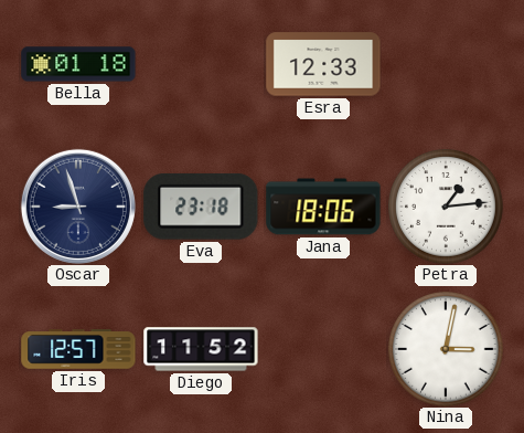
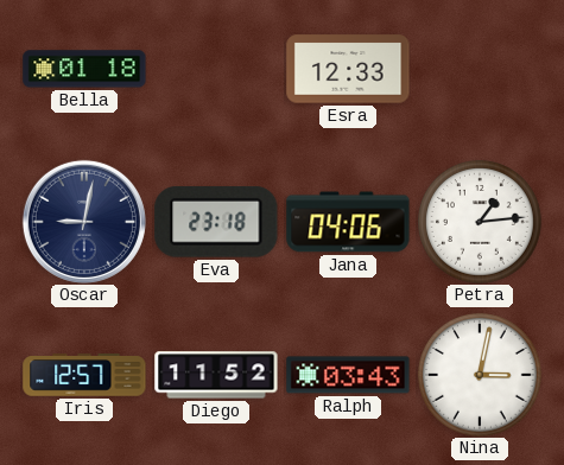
Oscar: 8:57 -> 9:02 (84, 222)
Jana: 18:06 -> 04:06 (348, 222)
Ralph: none -> 03:43 (348, 375)
